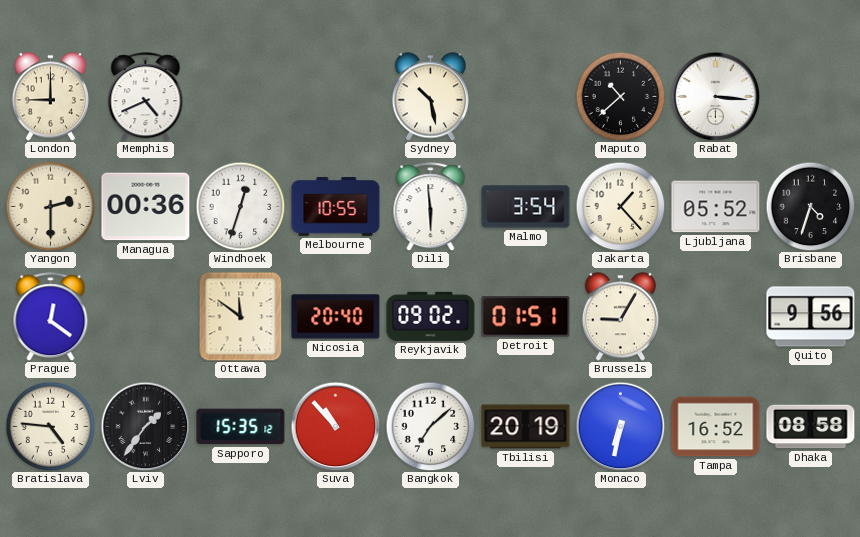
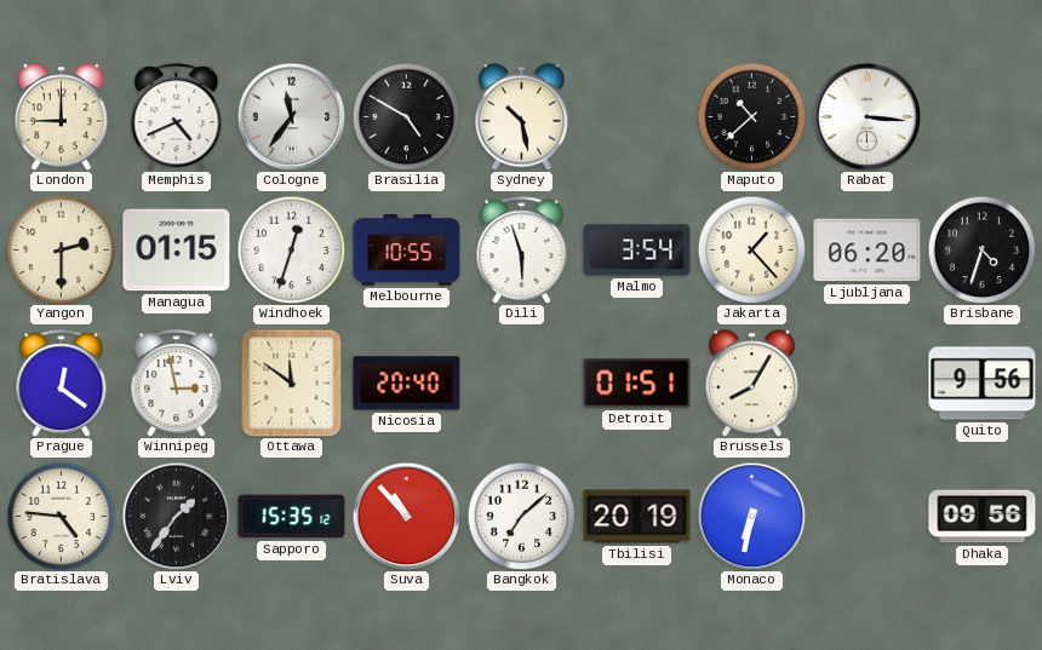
Cologne: none -> 11:36 (291, 116)
Brasilia: none -> 4:50 (406, 116)
Managua: 00:36 -> 01:15 (177, 251)
Dili: 5:59 -> 5:57 (522, 251)
Ljubljana: 05:52 -> 06:20 (868, 251)
Winnipeg: none -> 2:58 (177, 384)
Reykjavik: 09:02 -> none (431, 316)
Brussels: 9:05 -> 8:05 (751, 384)
Tampa: 16:52 -> none (716, 427)
Dhaka: 08:58 -> 09:56 (983, 517)
